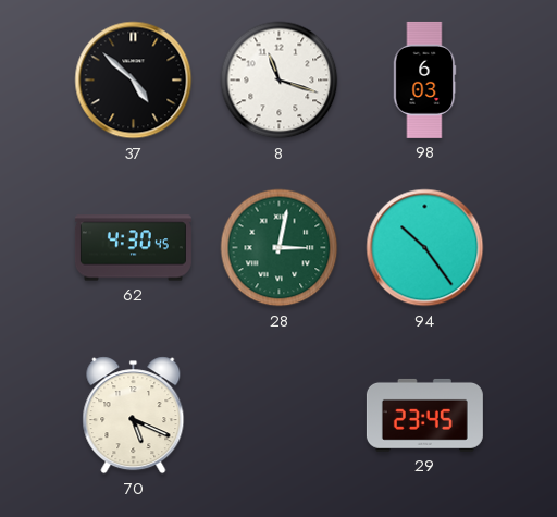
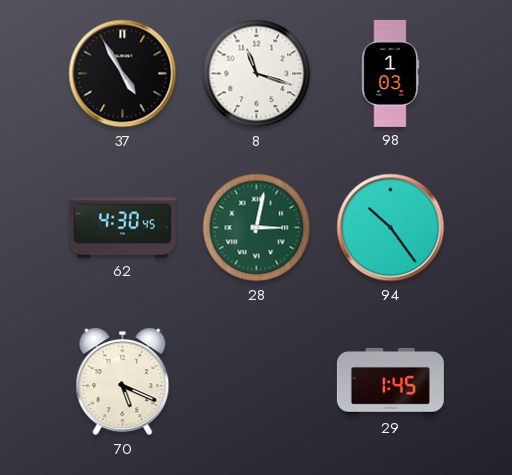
37: 4:52 -> 4:55 (123, 74)
98: 6:03 -> 1:03 (390, 73)
29: 23:45 -> 1:45 (390, 381)
